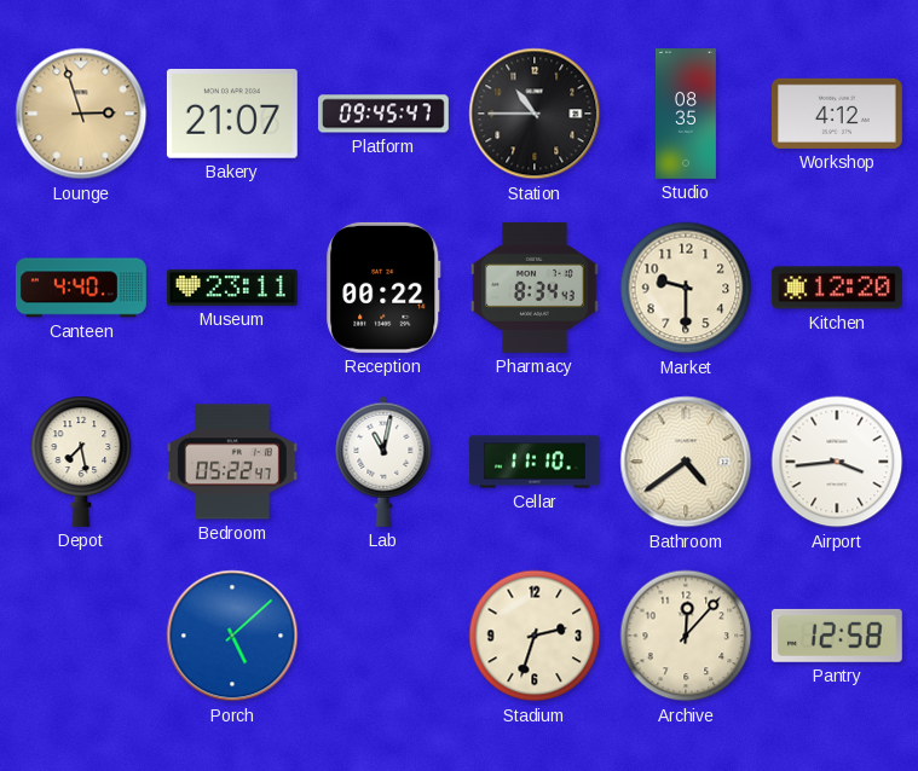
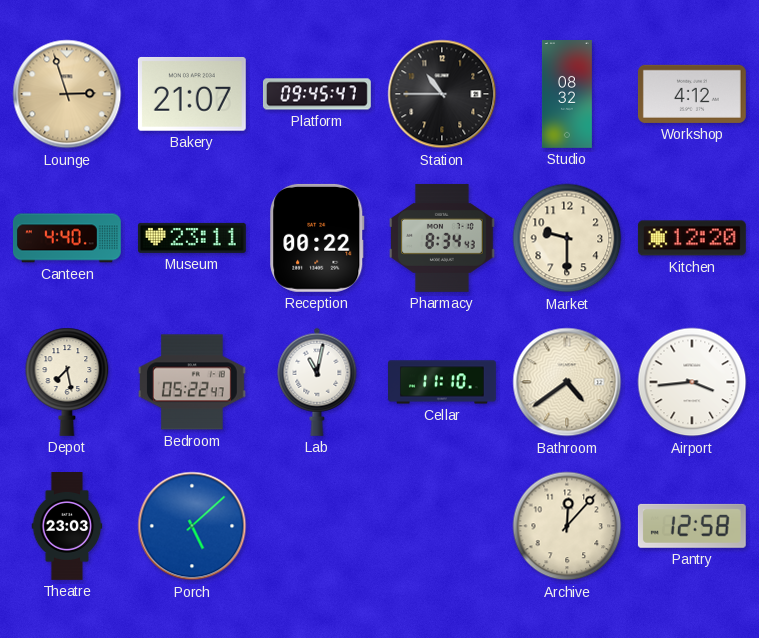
Studio: 08:35 -> 08:32 (567, 95)
Theatre: none -> 23:03 (67, 527)
Stadium: 2:33 -> none (535, 636)
